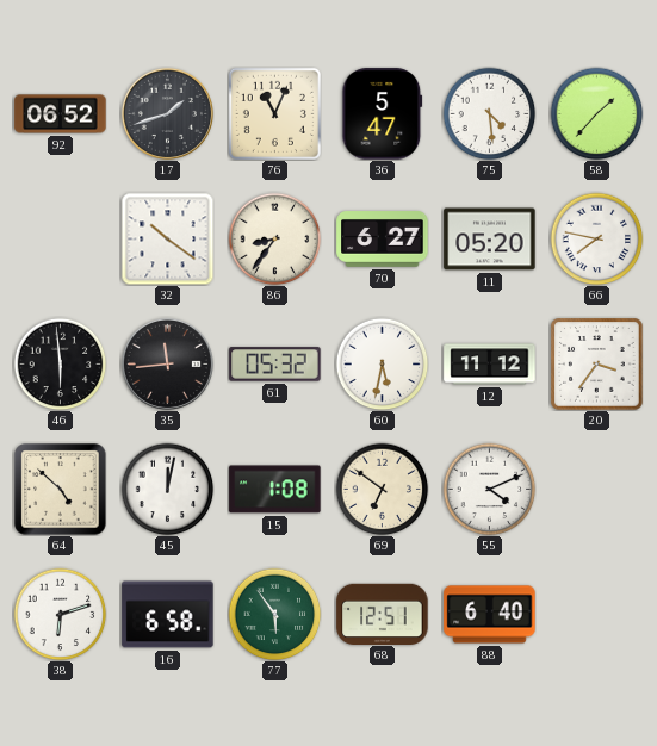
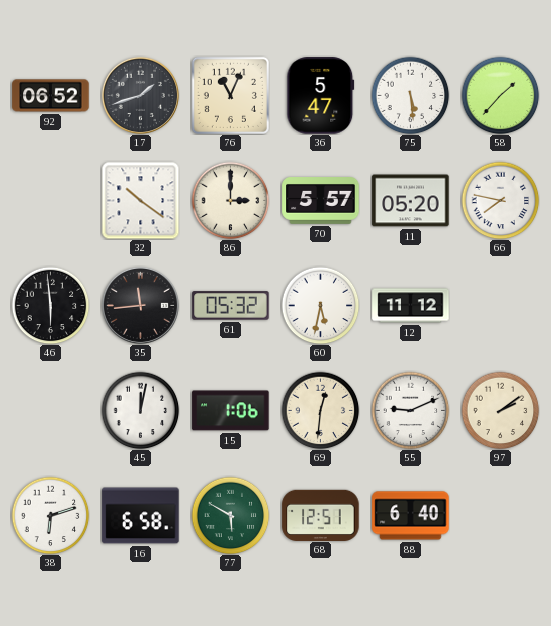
75: 4:29 -> 5:29 (410, 95)
86: 8:36 -> 3:00 (230, 200)
70: 6:27 -> 5:57 (321, 201)
20: 3:36 -> none (597, 365)
64: 4:52 -> none (61, 490)
15: 1:08 -> 1:06 (231, 411)
69: 6:51 -> 12:31 (320, 410)
55: 4:11 -> 9:11 (410, 410)
97: none -> 2:09 (500, 410)
77: 5:54 -> 5:50 (230, 515)
